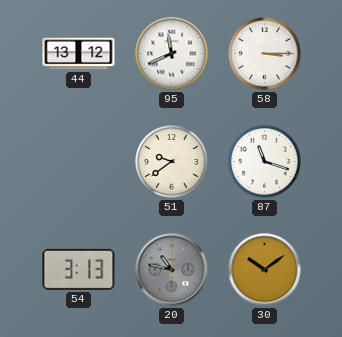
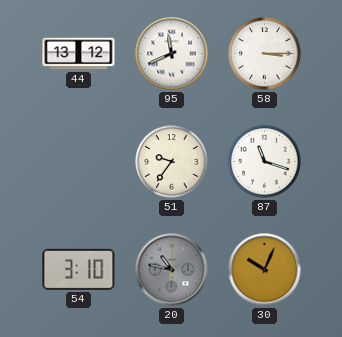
51: 9:39 -> 9:36 (172, 162)
54: 3:13 -> 3:10 (79, 269)
30: 10:09 -> 10:04 (265, 270)
